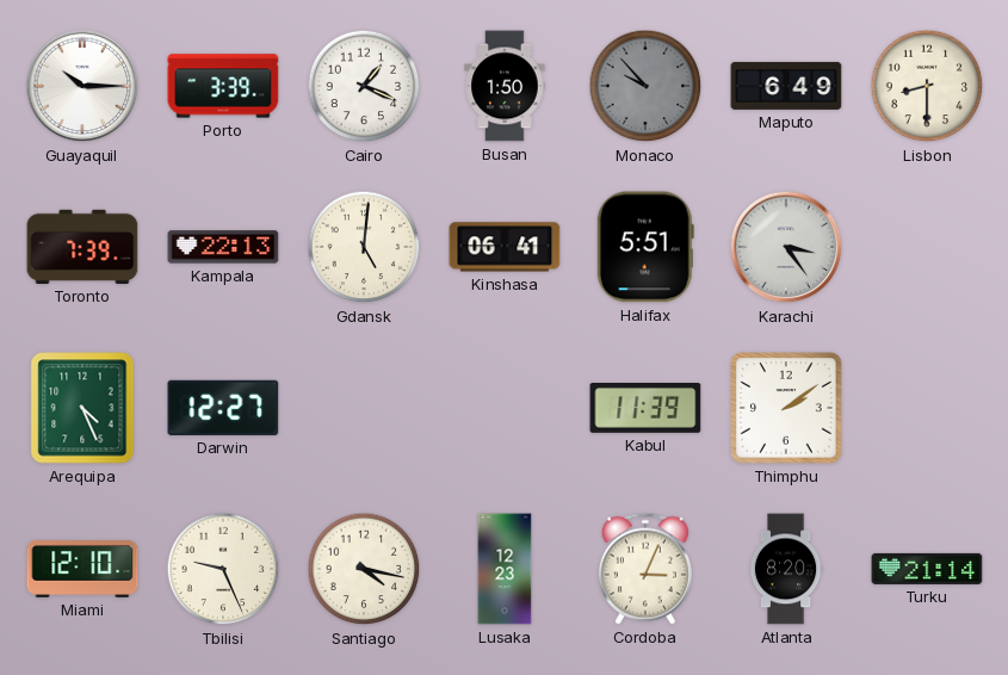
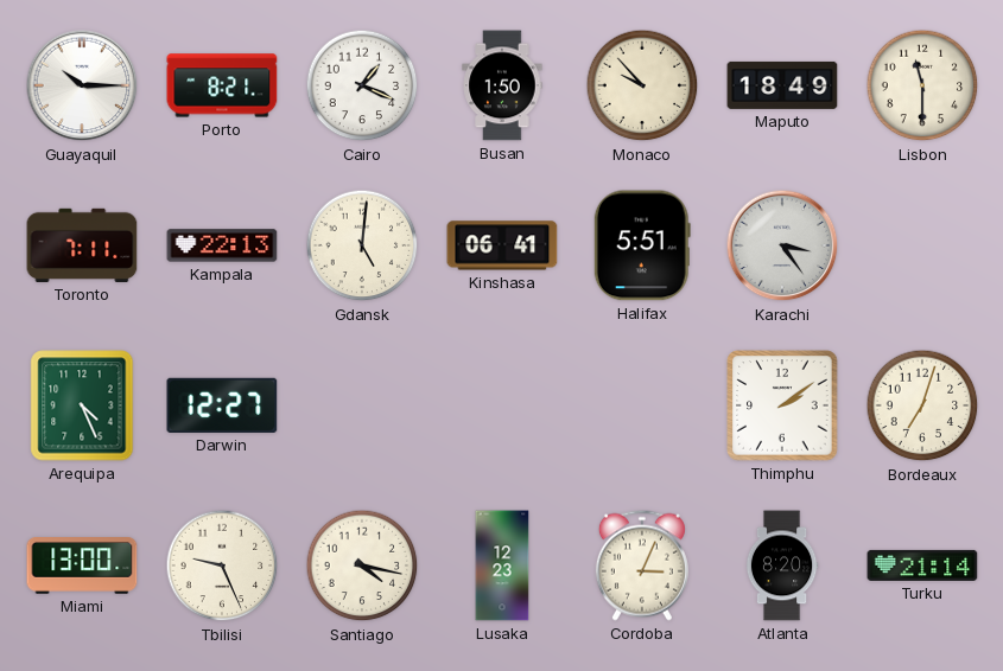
Porto: 3:39 -> 8:21 (222, 85)
Monaco dial: grey -> cream (642, 85)
Maputo: 6:49 -> 18:49 (782, 85)
Lisbon: 8:30 -> 11:30 (922, 85)
Toronto: 7:39 -> 7:11 (82, 245)
Kabul: 11:39 -> none (645, 409)
Bordeaux: none -> 7:03 (922, 405)
Miami: 12:10 -> 13:00 (82, 567)
